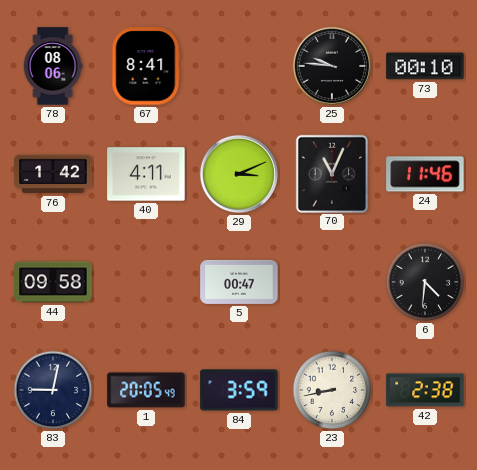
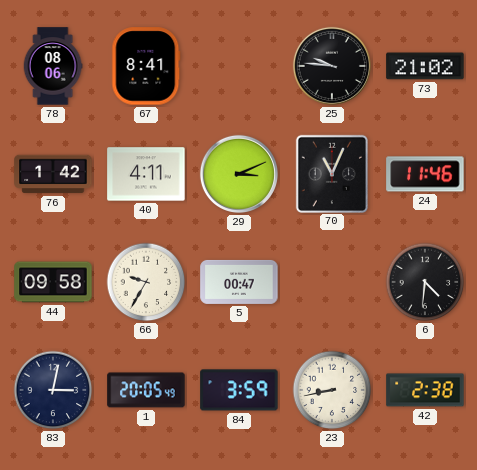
73: 00:10 -> 21:02 (425, 66)
66: none -> 9:35 (146, 282)
83: 9:02 -> 3:02 (53, 390)
